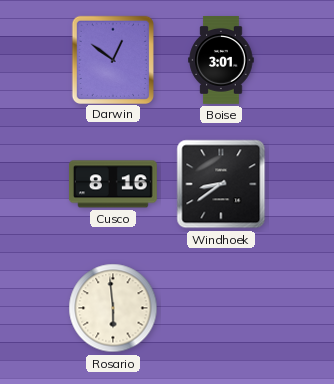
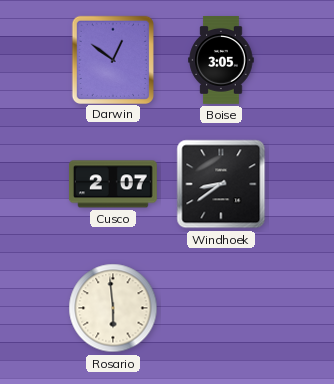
Boise: 3:01 -> 3:05 (221, 61)
Cusco: 8:16 -> 2:07 (113, 184)
